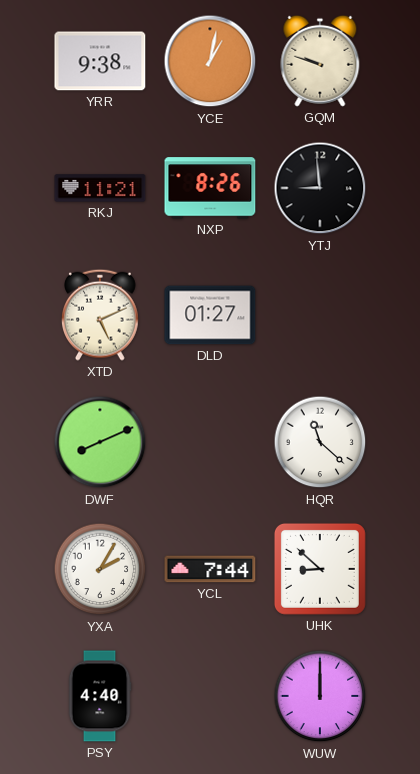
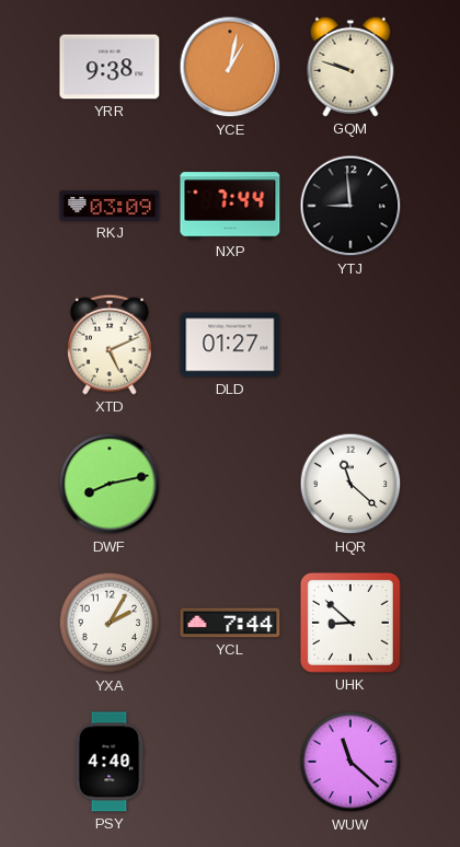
RKJ: 11:21 -> 03:09 (110, 206)
NXP: 8:26 -> 7:44 (230, 206)
DWF: 8:11 -> 8:13 (110, 484)
WUW: 12:00 -> 11:22 (350, 762)
